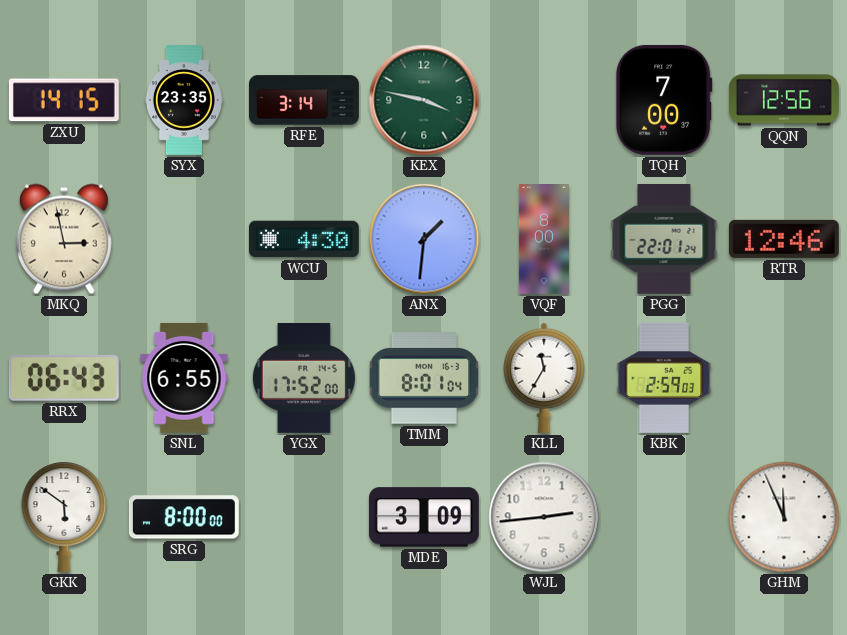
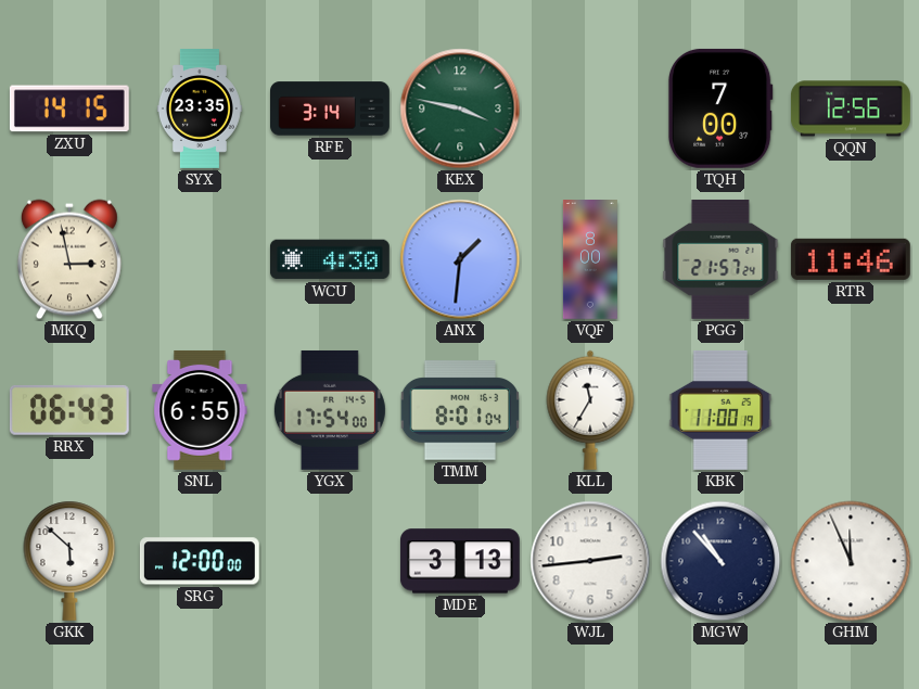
PGG: 22:01 -> 21:57 (720, 259)
RTR: 12:46 -> 11:46 (851, 259)
YGX: 17:52 -> 17:54 (330, 410)
KBK: 2:59 -> 11:00 (720, 410)
GKK: 5:51 -> 5:52 (69, 561)
SRG: 8:00 -> 12:00 (200, 561)
MDE: 3:09 -> 3:13 (460, 561)
MGW: none -> 10:53 (720, 561)
